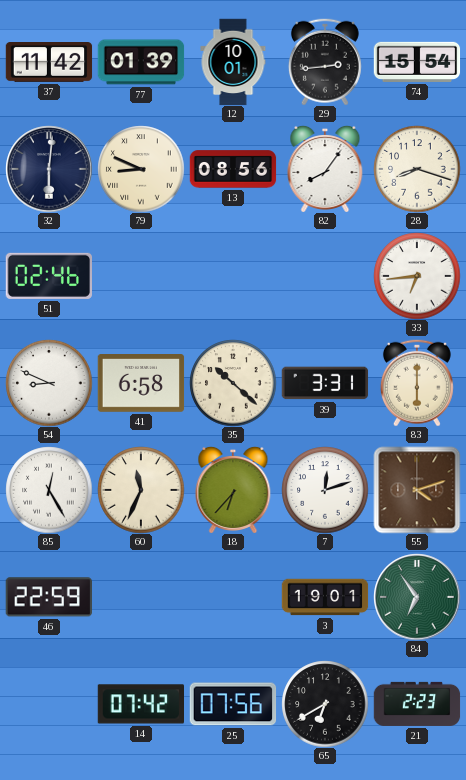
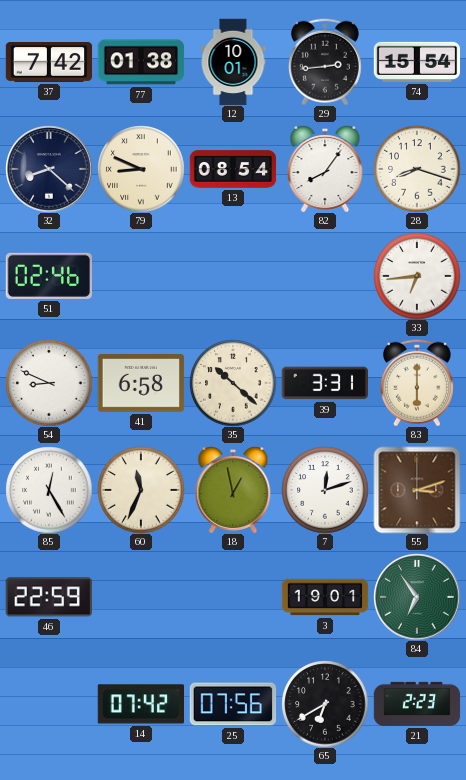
37: 11:42 -> 7:42 (49, 63)
77: 01:39 -> 01:38 (141, 62)
32: 6:01 -> 8:22 (49, 169)
13: 08:56 -> 08:54 (233, 169)
18: 6:37 -> 12:58 (233, 490)
55: 4:12 -> 3:12 (417, 490)
